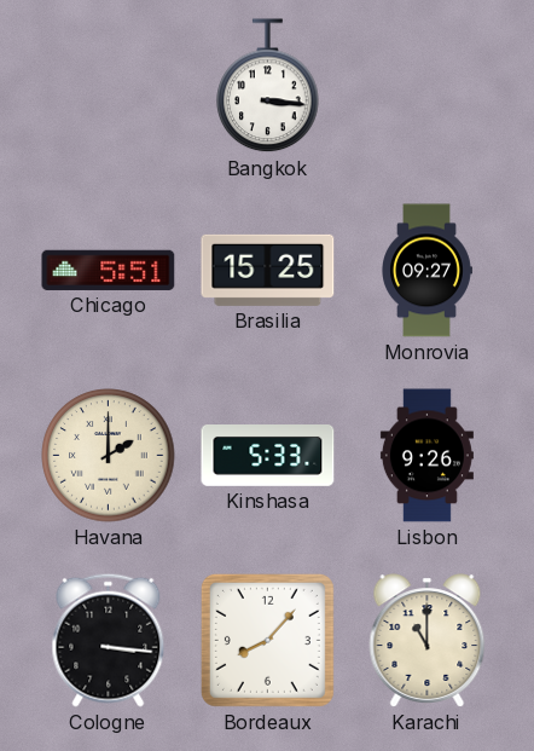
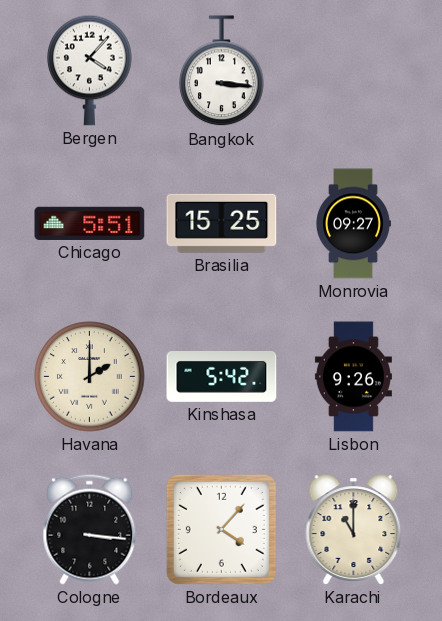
Bergen: none -> 4:07 (90, 70)
Kinshasa: 5:33 -> 5:42 (222, 377)
Bordeaux: 8:07 -> 4:07 (221, 529)
